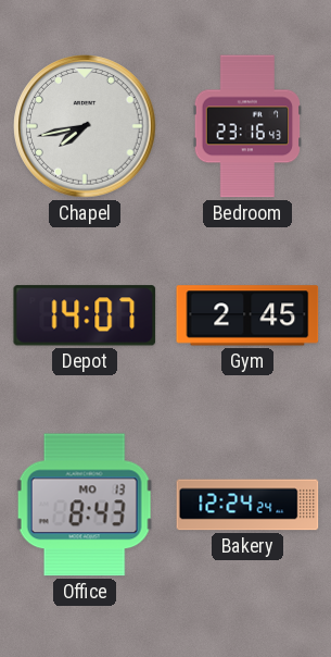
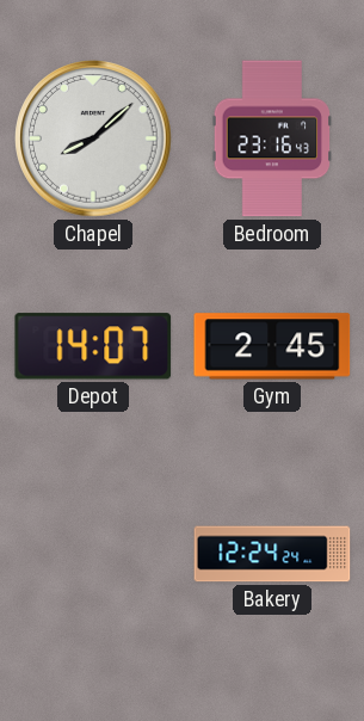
Chapel: 7:43 -> 8:08 (93, 138)
Office: 8:43 -> none (85, 505)
